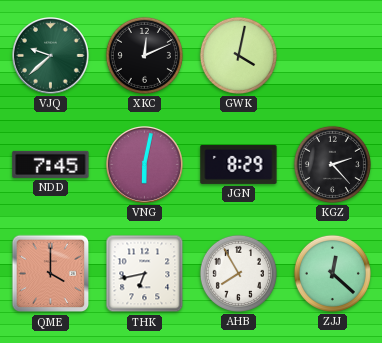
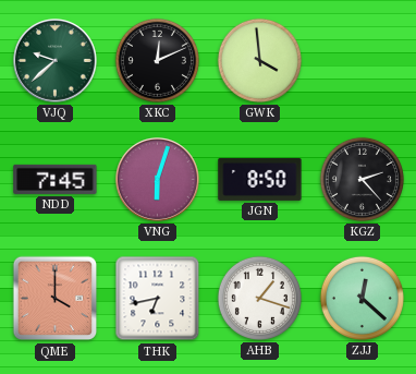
GWK: 4:02 -> 3:59 (259, 60)
VNG: 6:02 -> 6:03 (158, 180)
JGN: 8:29 -> 8:50 (260, 179)
AHB: 7:55 -> 1:18 (259, 298)
